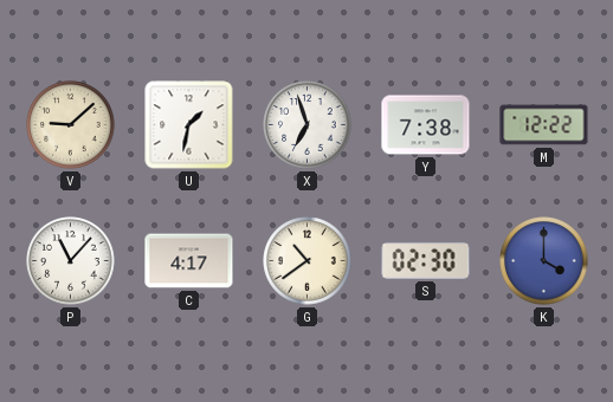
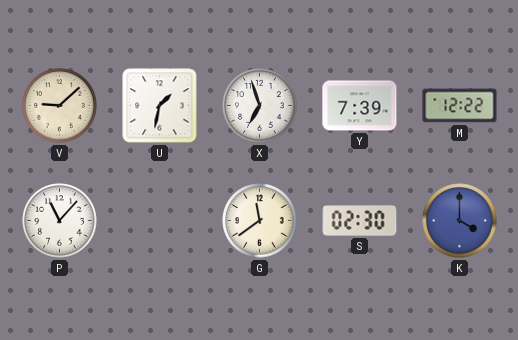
Y: 7:38 -> 7:39 (360, 106)
C: 4:17 -> none (189, 261)
G: 10:39 -> 11:39 (260, 221)
